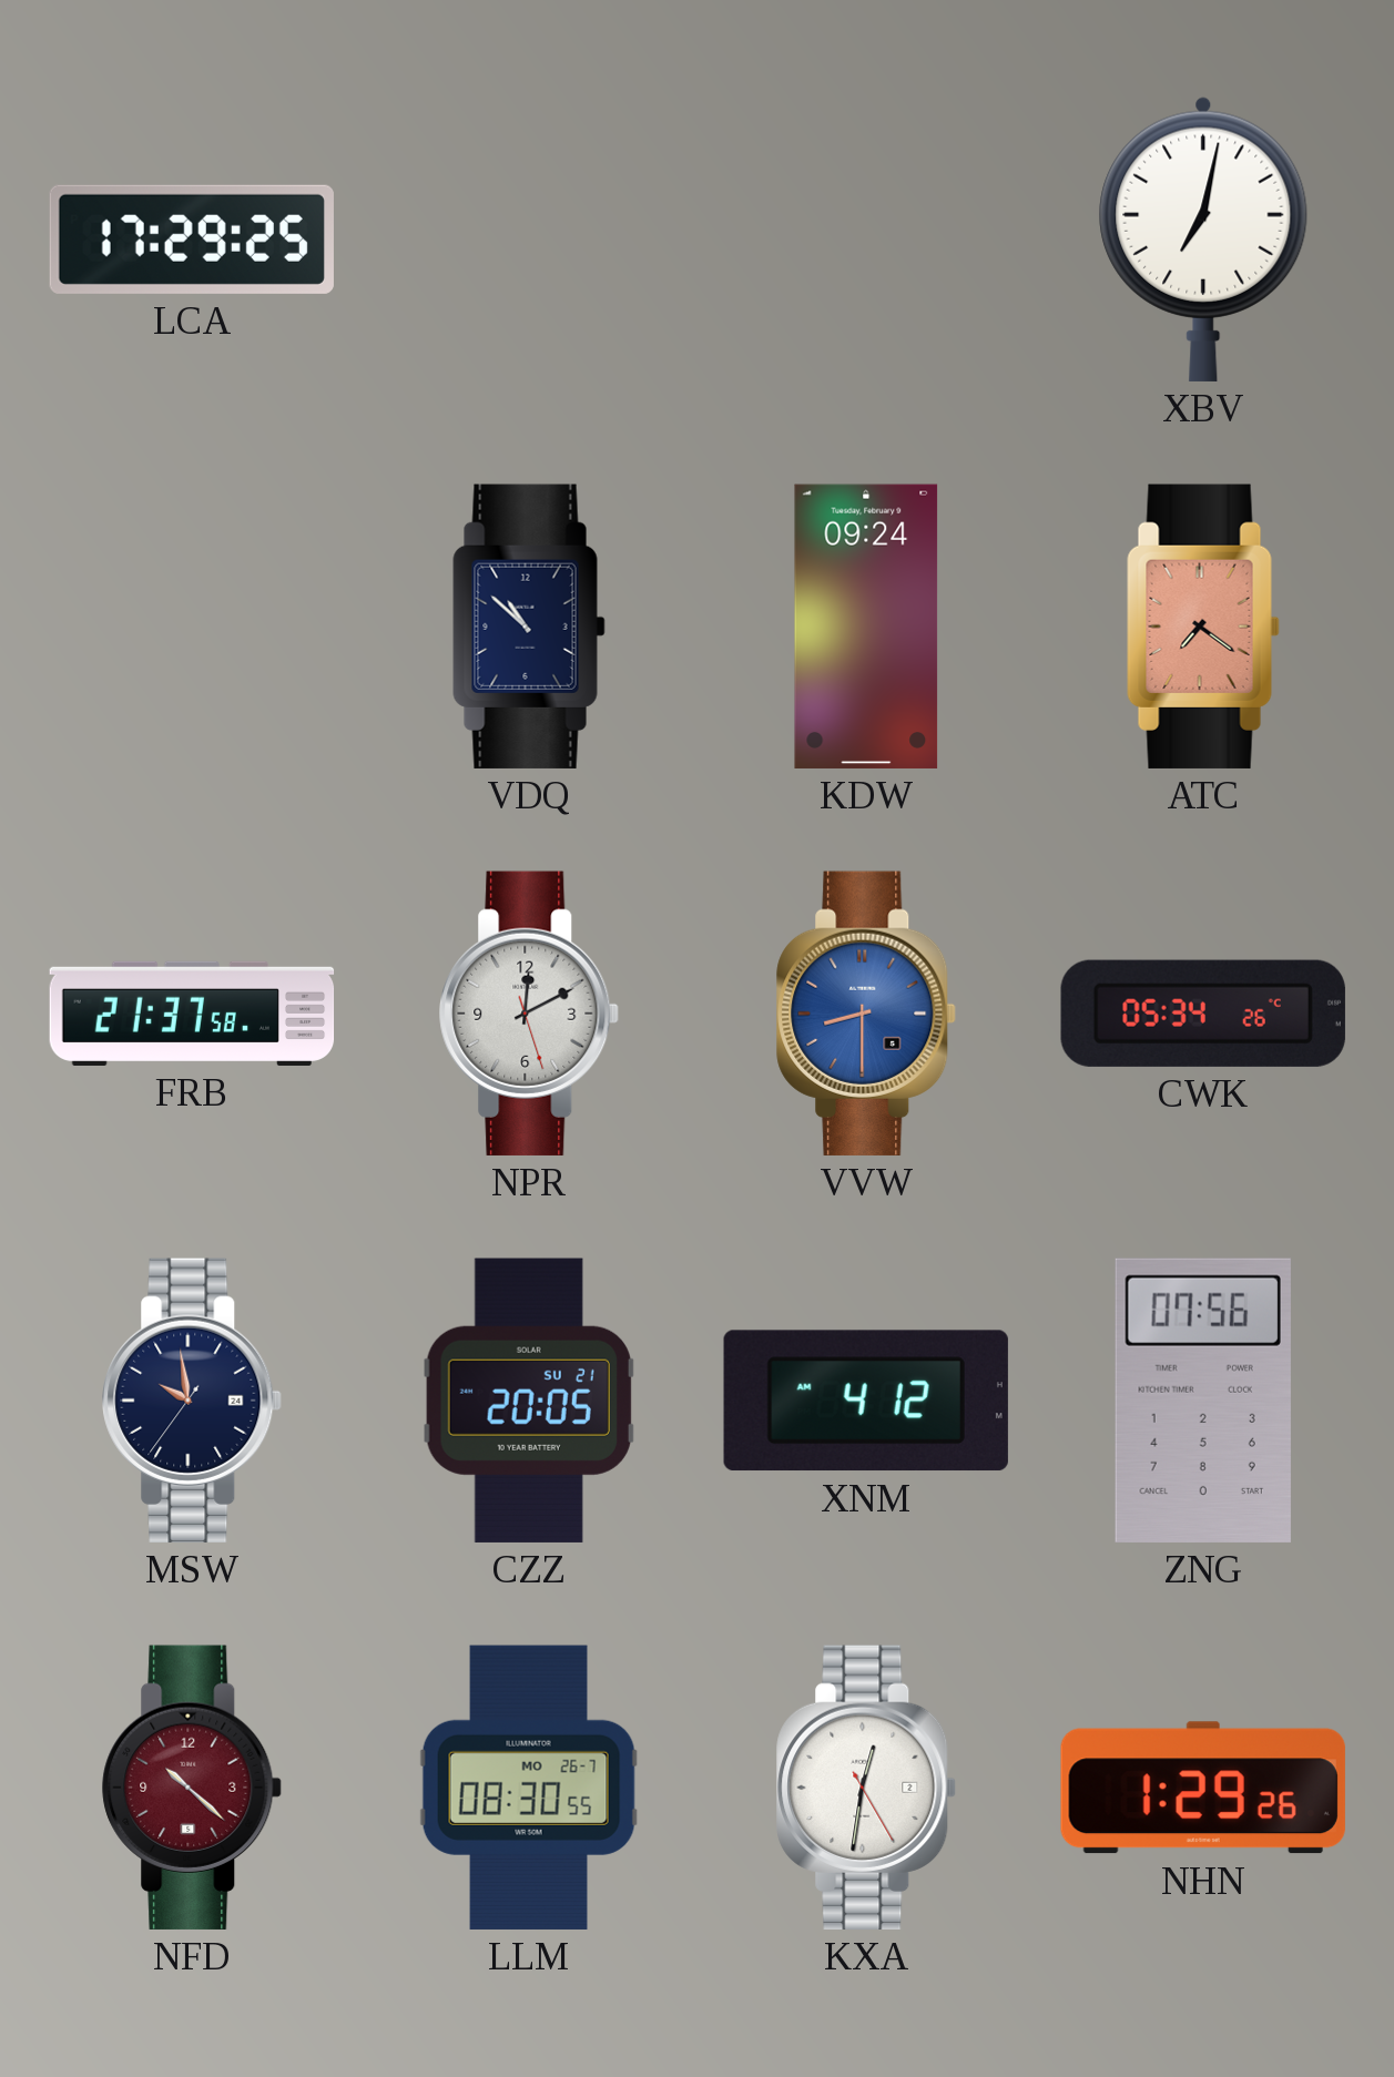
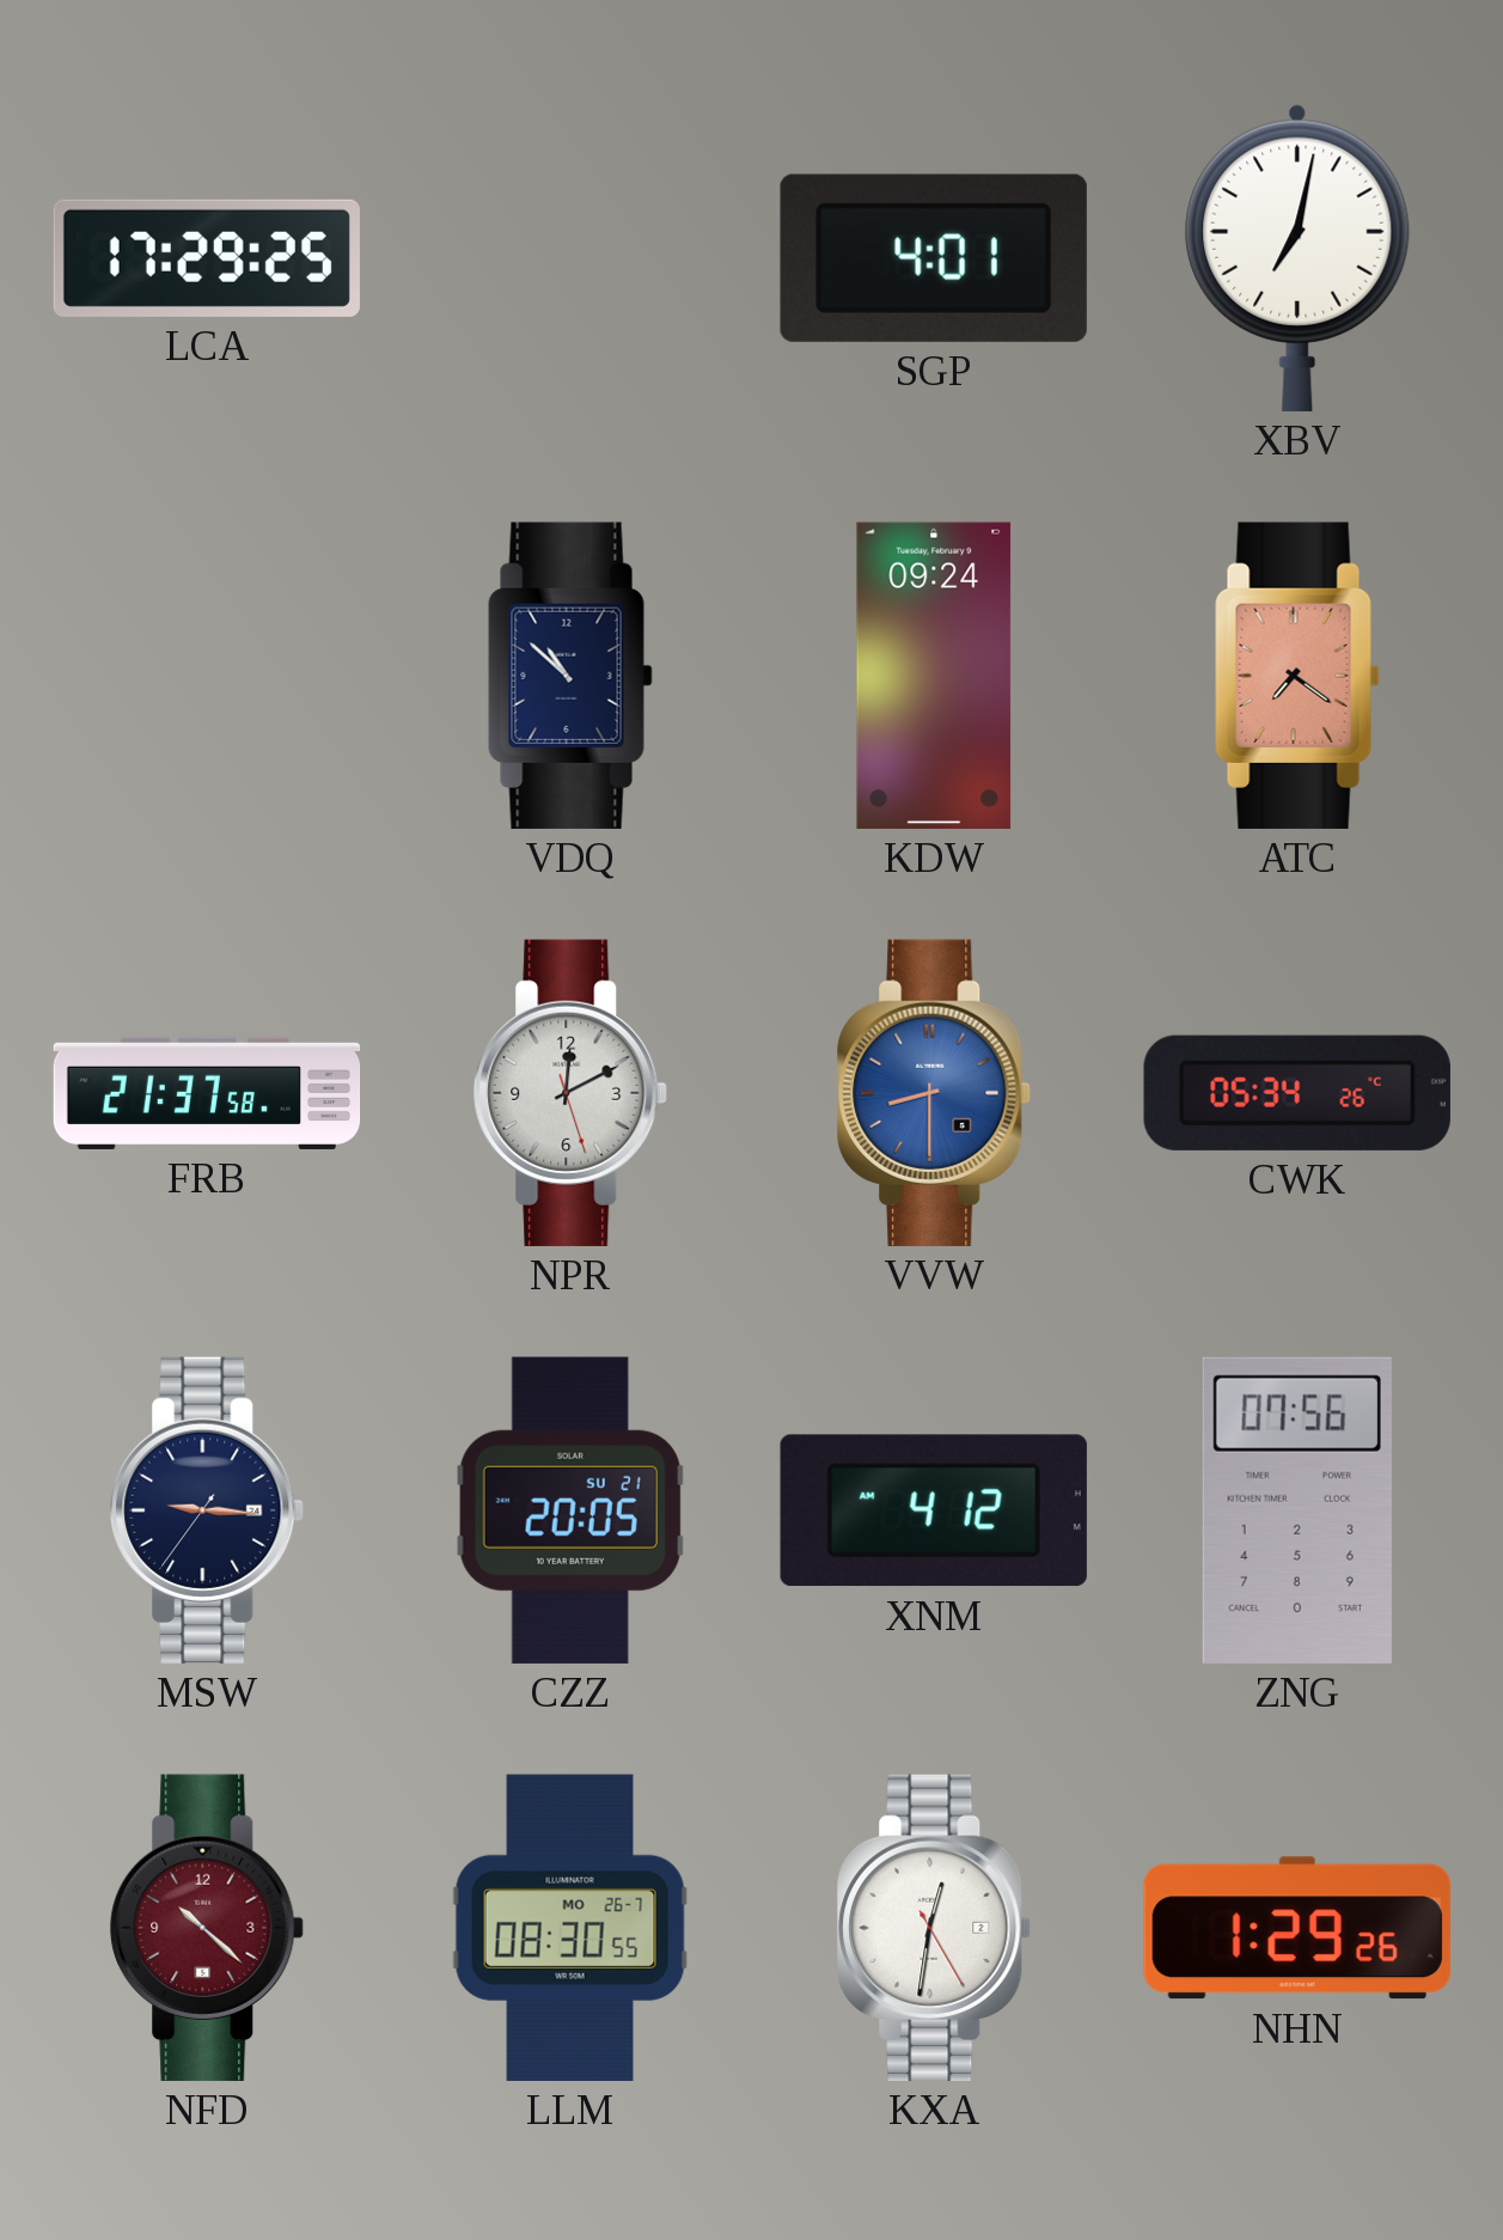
SGP: none -> 4:01 (934, 258)
MSW: 9:58 -> 9:15 (207, 1510)
